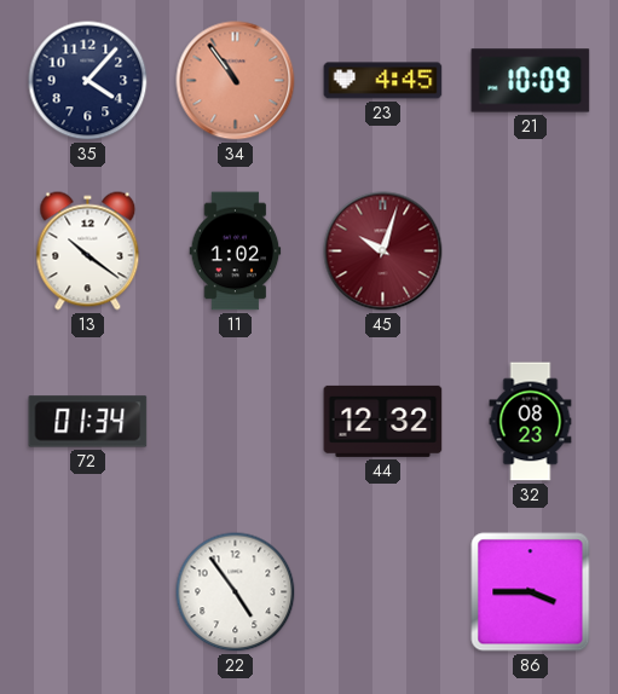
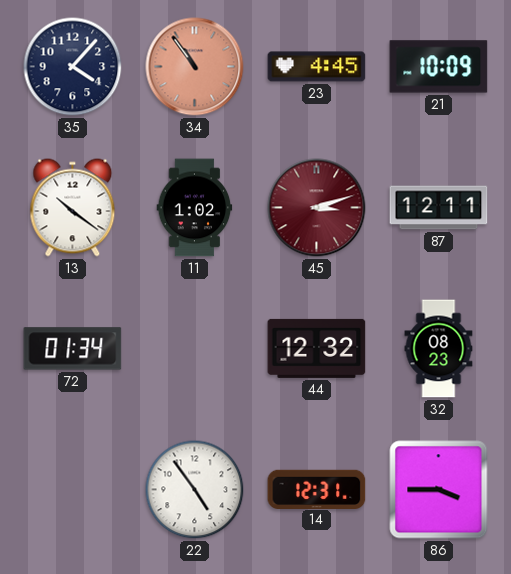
45: 10:03 -> 3:12 (317, 208)
87: none -> 12:11 (439, 208)
14: none -> 12:31 (317, 489)
